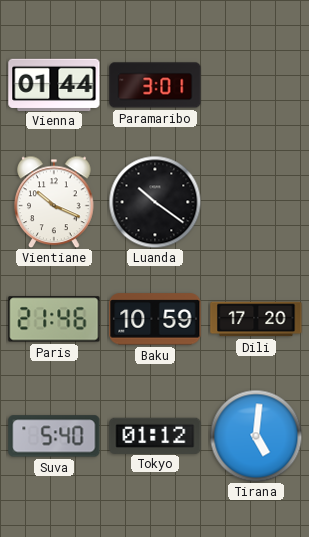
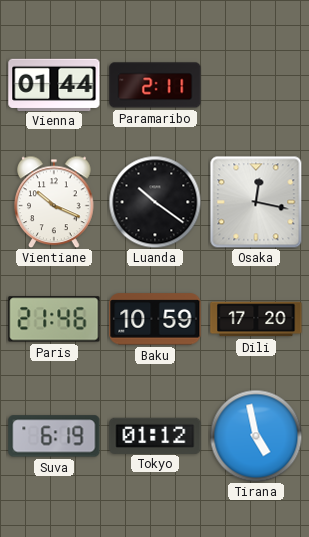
Paramaribo: 3:01 -> 2:11 (155, 85)
Osaka: none -> 12:17 (256, 202)
Suva: 5:40 -> 6:19 (54, 436)
Tirana: 5:01 -> 4:58 (256, 436)
